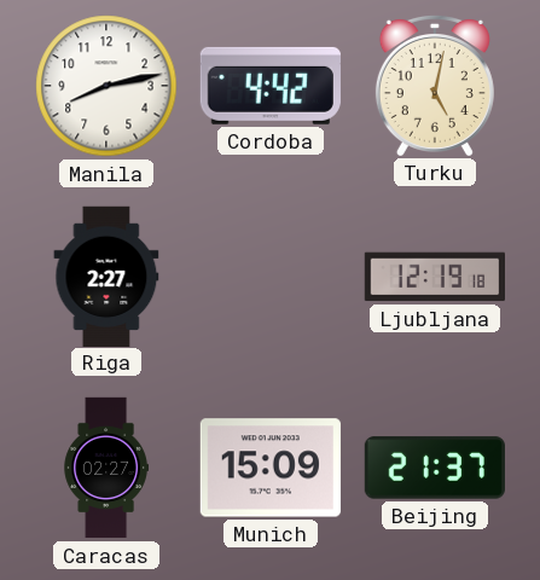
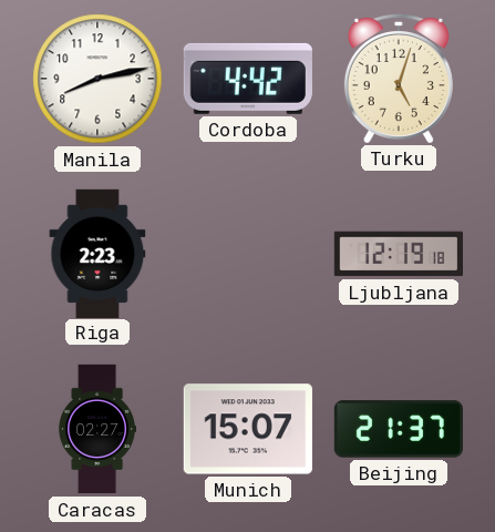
Turku: 5:02 -> 5:03 (399, 78)
Riga: 2:27 -> 2:23 (97, 253)
Munich: 15:09 -> 15:07 (248, 429)
